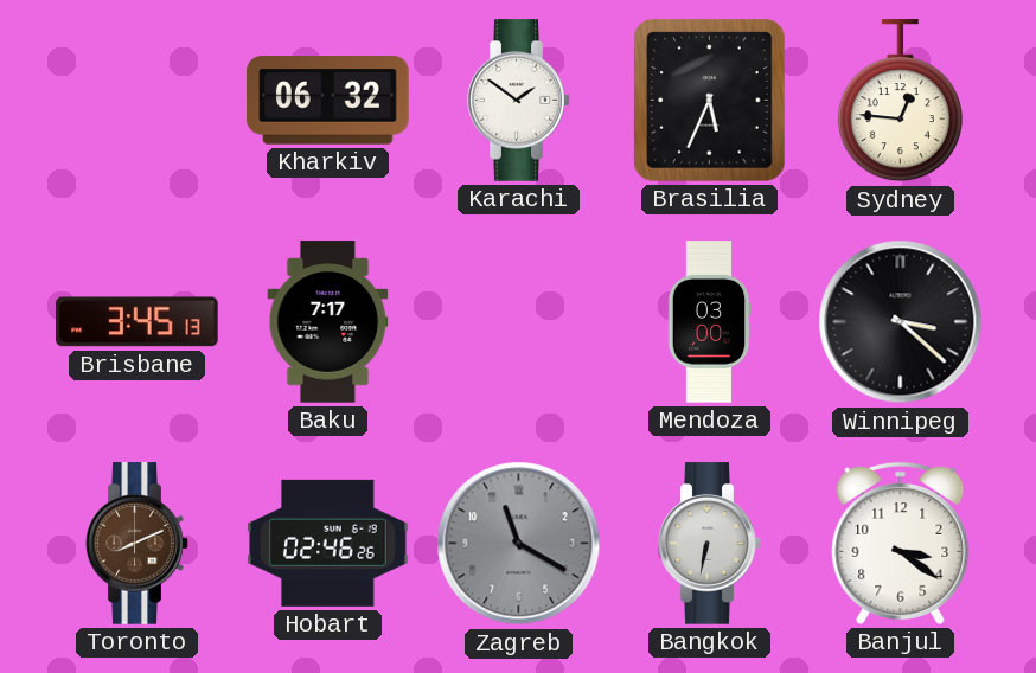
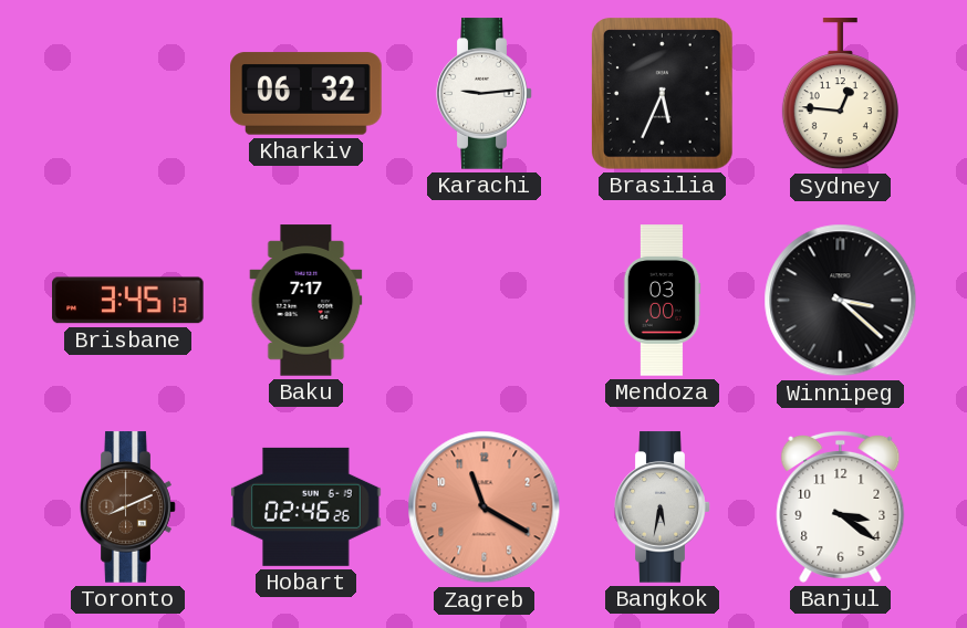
Karachi: 1:51 -> 9:14 (485, 94)
Zagreb dial: grey -> salmon (485, 507)
Bangkok: 6:32 -> 5:32 (663, 507)
